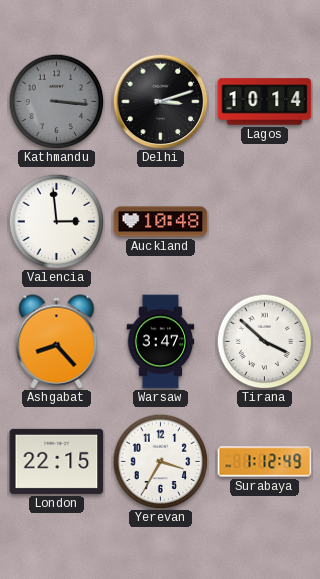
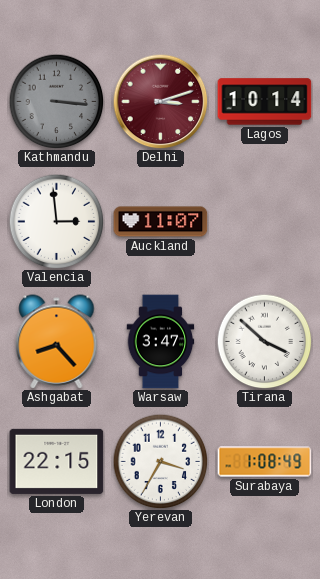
Delhi dial: black -> burgundy (160, 101)
Auckland: 10:48 -> 11:07 (161, 222)
Surabaya: 1:12 -> 1:08 (265, 462)
